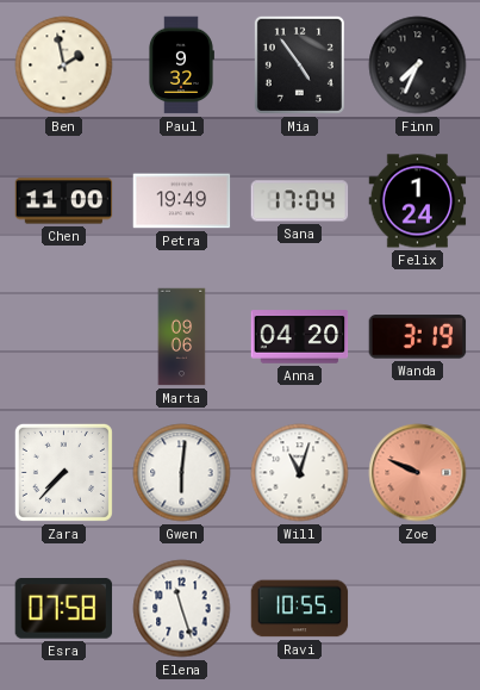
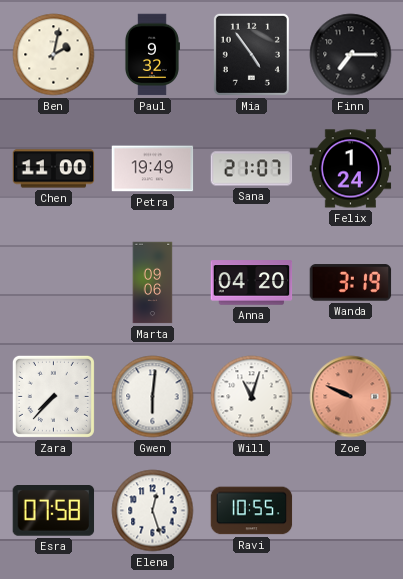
Ben: 1:58 -> 2:02 (54, 55)
Finn: 7:34 -> 7:15 (351, 55)
Sana: 17:04 -> 21:07 (252, 169)
Elena: 11:27 -> 12:27 (153, 511)
